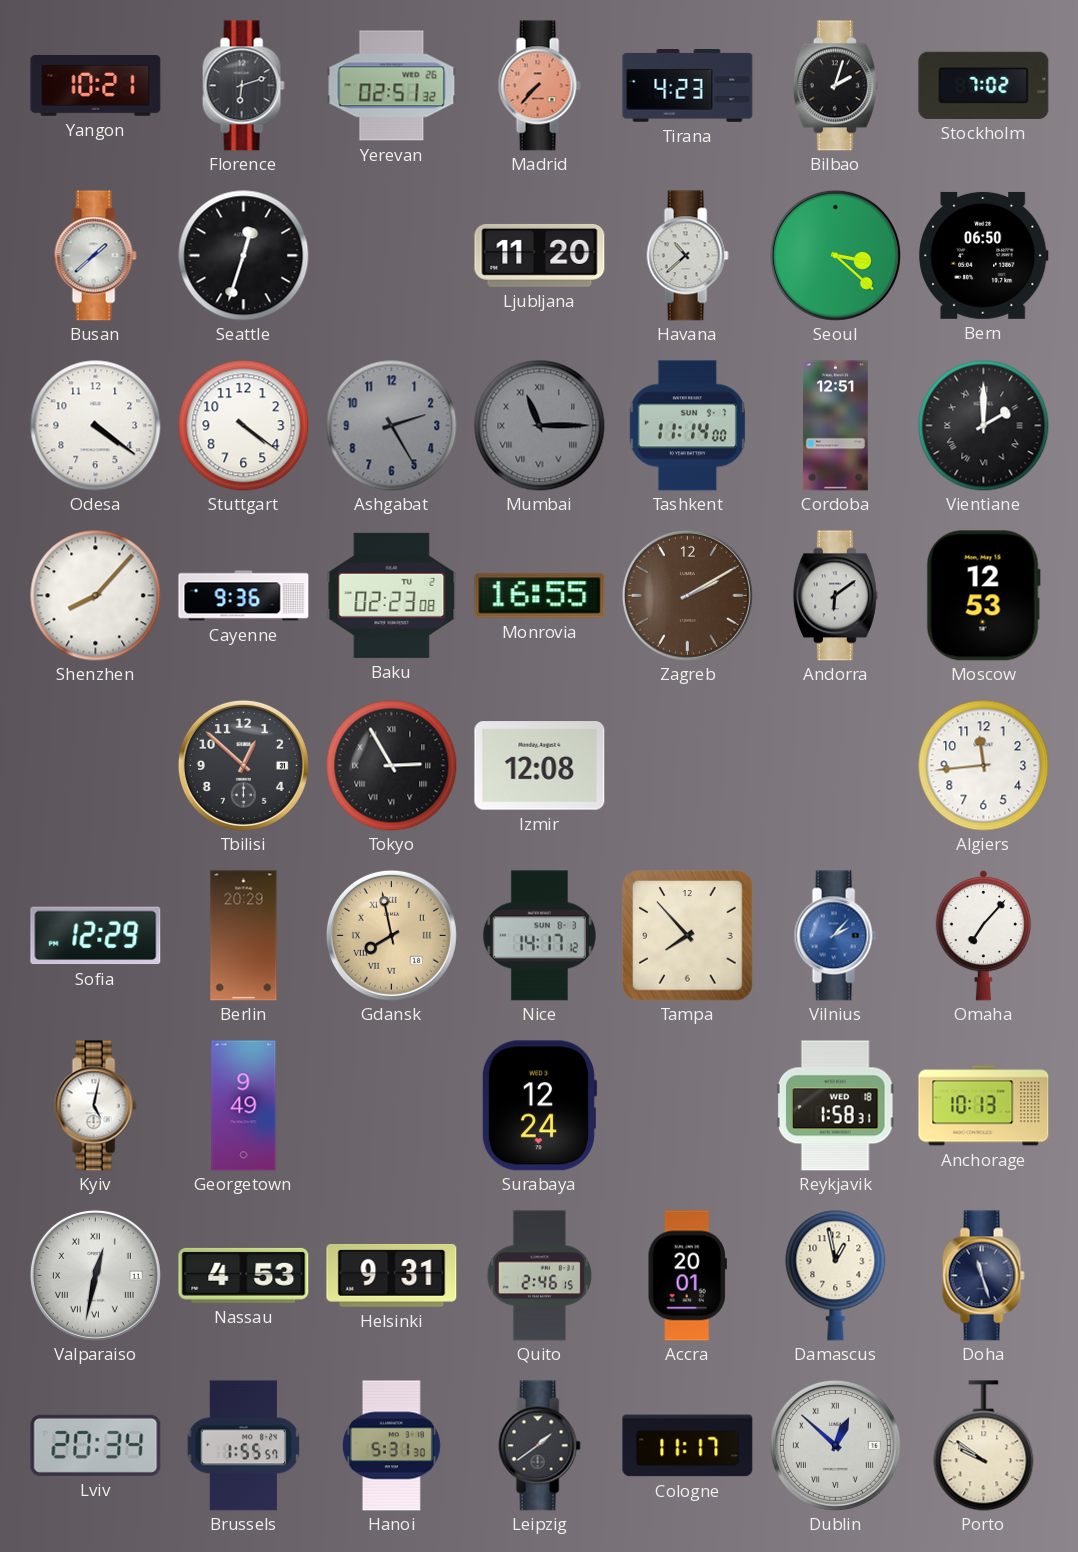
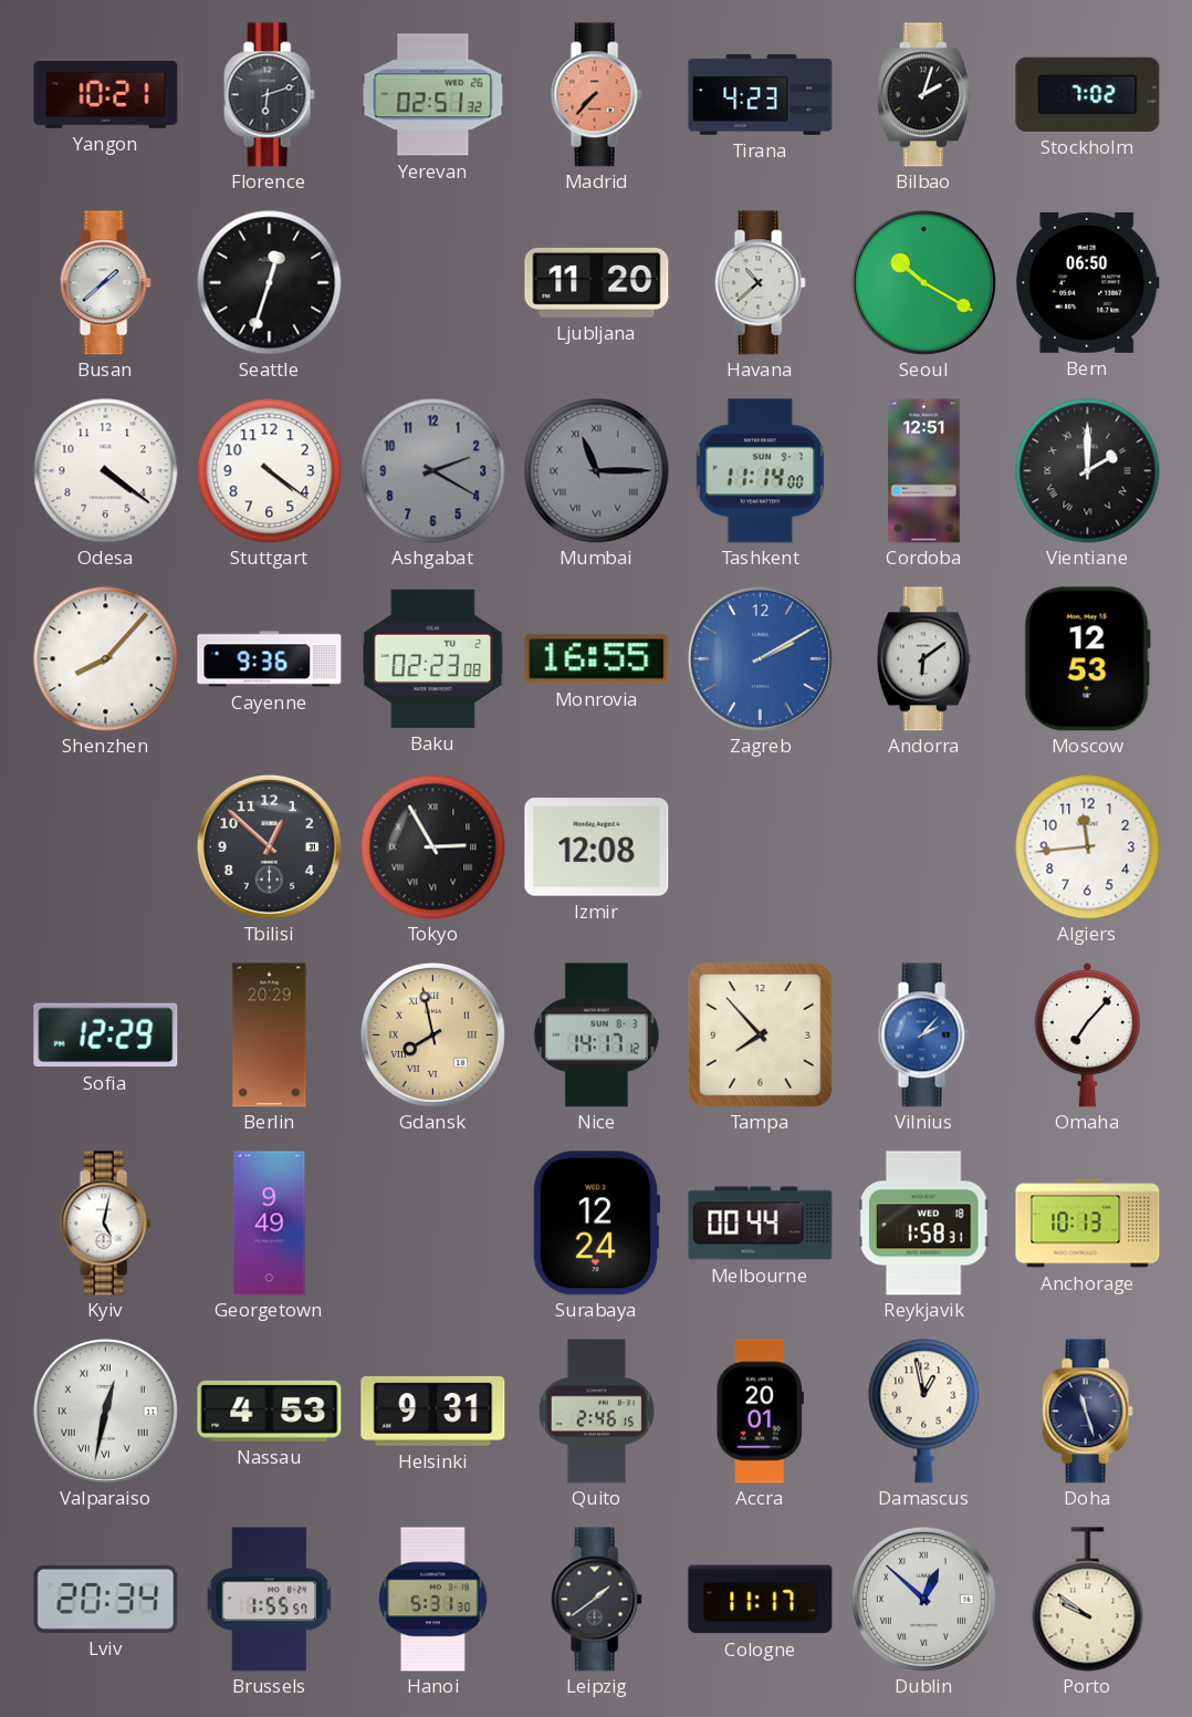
Seoul: 3:22 -> 10:20 (923, 282)
Ashgabat: 2:25 -> 2:20 (433, 471)
Zagreb dial: brown -> blue (760, 658)
Melbourne: none -> 00:44 (761, 1224)
